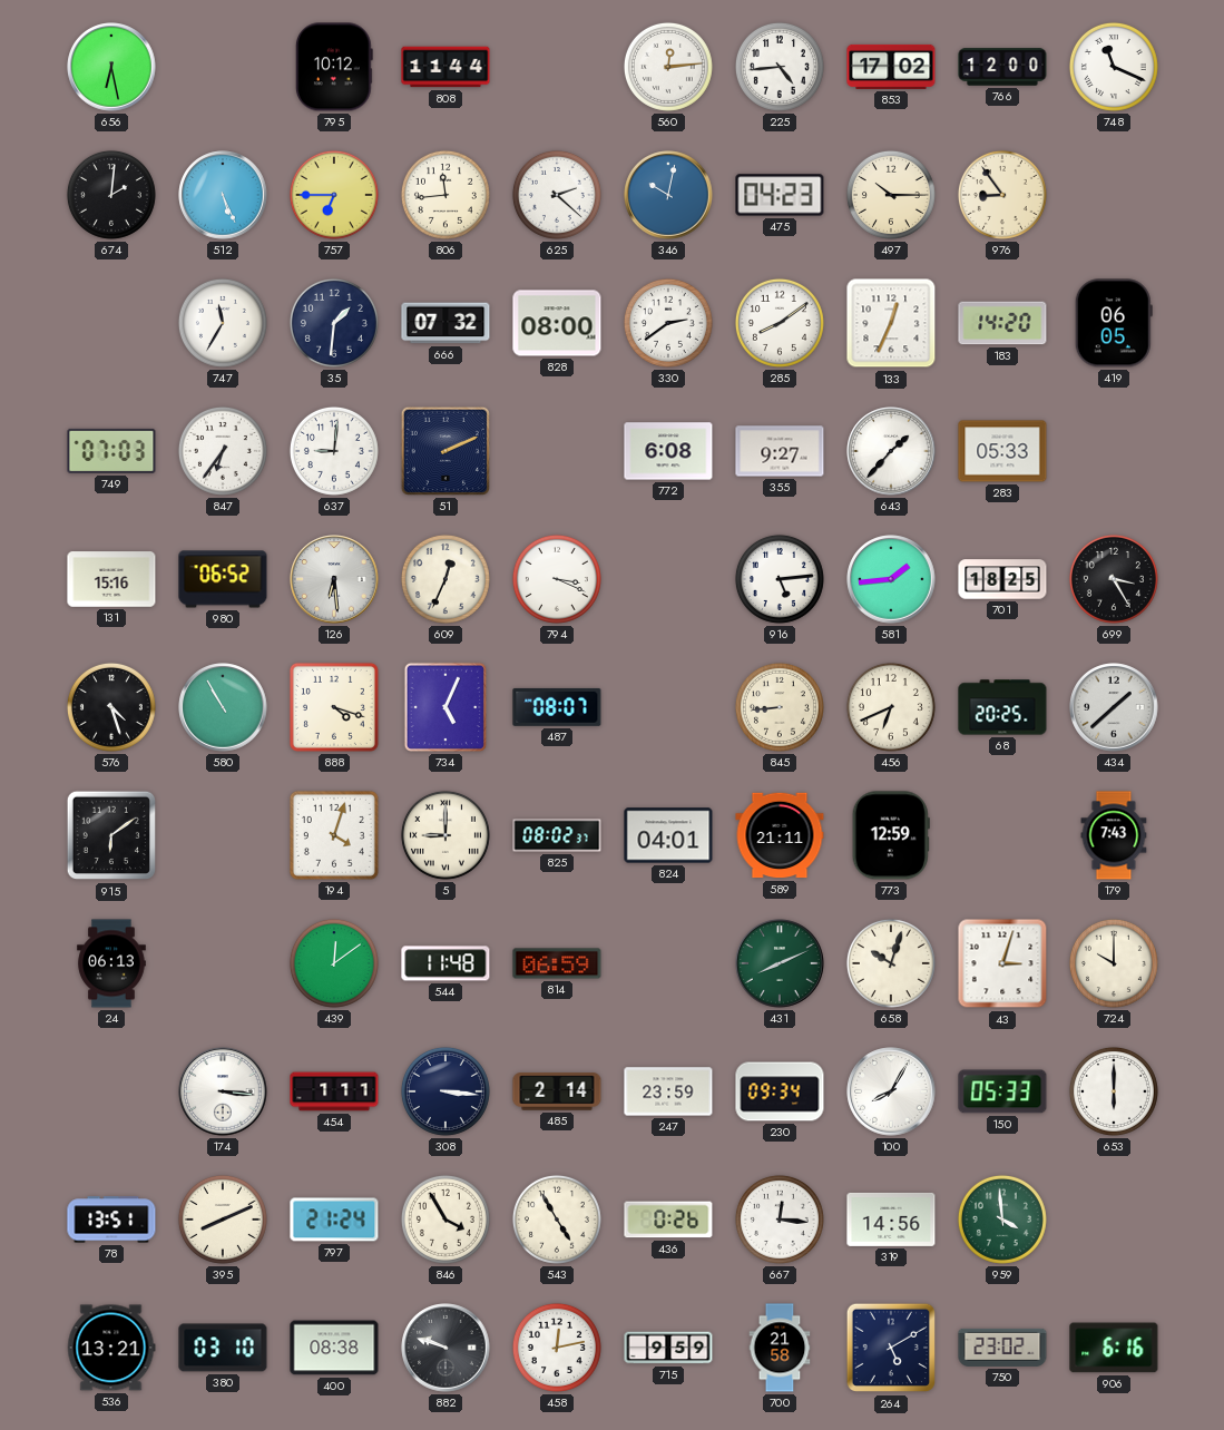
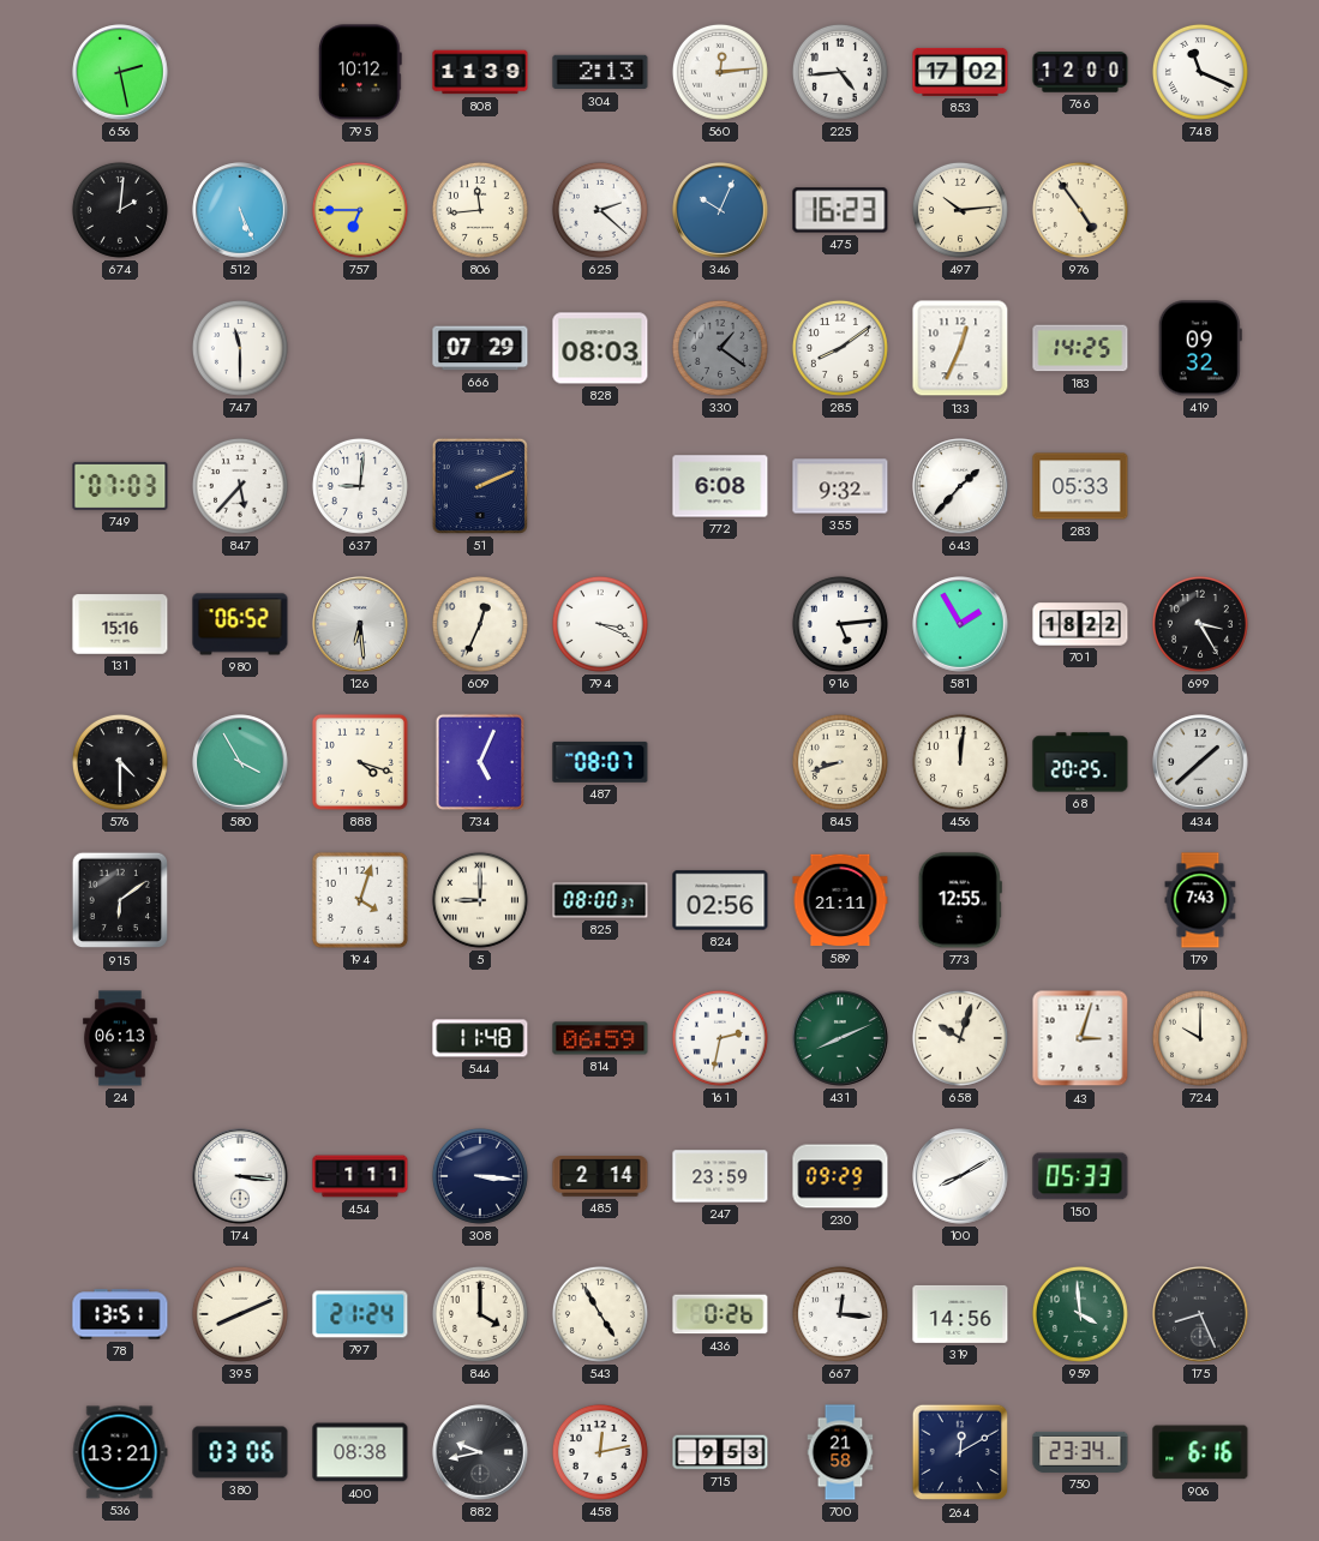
656: 6:28 -> 2:28 (120, 72)
808: 11:44 -> 11:39 (480, 72)
304: none -> 2:13 (600, 72)
346: 10:02 -> 10:04 (720, 210)
475: 04:23 -> 16:23 (840, 210)
497: 10:15 -> 10:14 (960, 210)
976: 8:54 -> 4:54 (1080, 210)
747: 11:35 -> 11:30 (240, 348)
35: 1:31 -> none (334, 323)
666: 07:32 -> 07:29 (480, 348)
828: 08:00 -> 08:03 (600, 348)
330: 2:39 -> 1:21 (720, 348)
330 dial: white -> grey (720, 348)
183: 14:20 -> 14:25 (1080, 348)
419: 06:05 -> 09:32 (1200, 348)
847: 6:36 -> 5:37 (240, 486)
355: 9:27 -> 9:32 (840, 486)
581: 1:44 -> 1:55 (960, 624)
701: 18:25 -> 18:22 (1080, 624)
576: 4:27 -> 4:30 (120, 762)
580: 10:55 -> 3:55 (240, 762)
845: 8:44 -> 8:42 (840, 762)
456: 6:41 -> 12:01 (960, 762)
825: 08:02 -> 08:00 (600, 900)
824: 04:01 -> 02:56 (720, 900)
773: 12:59 -> 12:55 (960, 900)
439: 12:09 -> none (334, 963)
161: none -> 2:32 (720, 1038)
230: 09:34 -> 09:29 (840, 1176)
100: 8:05 -> 8:10 (960, 1176)
653: 6:00 -> none (1114, 1091)
846: 3:55 -> 4:00 (480, 1314)
175: none -> 8:26 (1200, 1314)
380: 03:10 -> 03:06 (240, 1452)
882: 9:48 -> 9:43 (480, 1452)
715: 9:59 -> 9:53 (720, 1452)
264: 5:10 -> 12:10 (960, 1452)
750: 23:02 -> 23:34 (1080, 1452)
